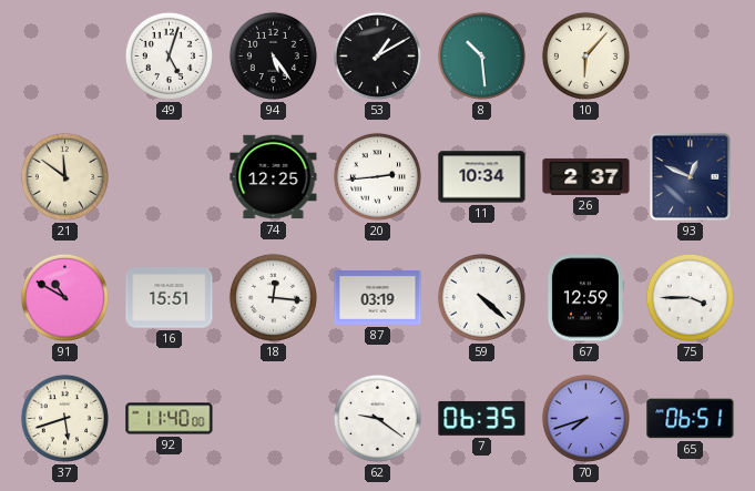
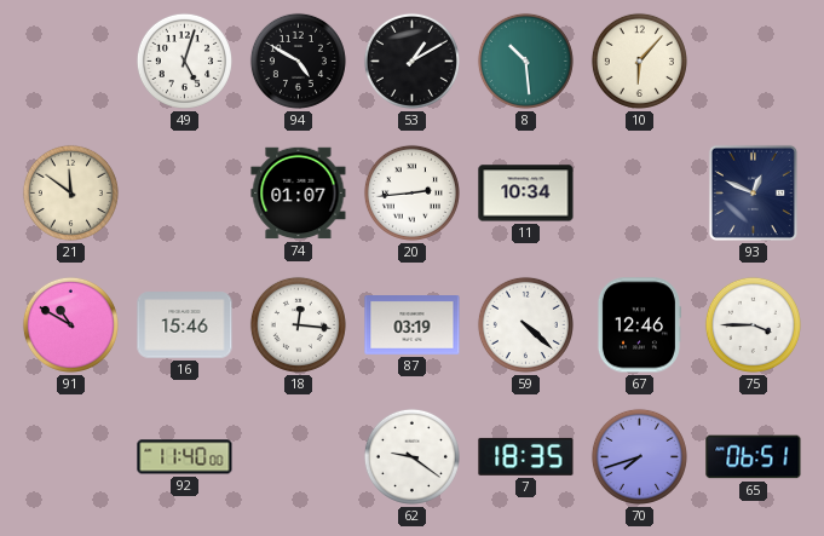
94: 5:24 -> 4:50 (298, 60)
74: 12:25 -> 01:07 (299, 194)
26: 2:37 -> none (586, 176)
16: 15:51 -> 15:46 (185, 325)
67: 12:59 -> 12:46 (639, 325)
37: 5:42 -> none (64, 418)
7: 06:35 -> 18:35 (526, 456)
